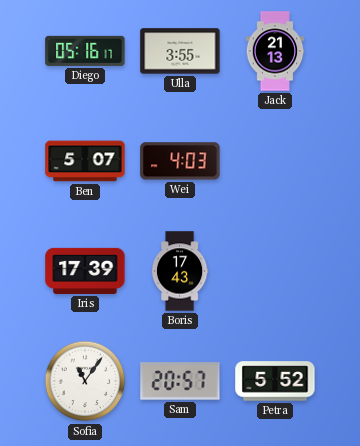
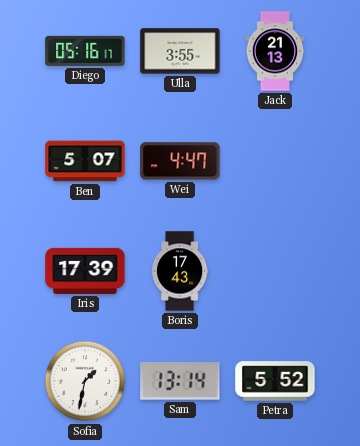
Wei: 4:03 -> 4:47 (180, 161)
Sofia: 11:06 -> 1:32 (85, 381)
Sam: 20:57 -> 13:14 (180, 381)
